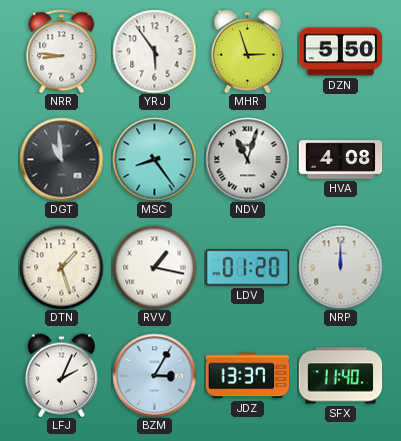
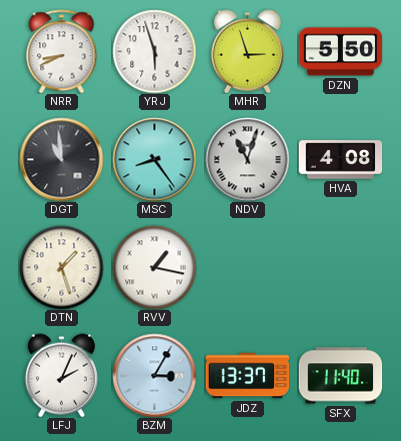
NRR: 8:46 -> 8:41 (62, 51)
YRJ: 5:54 -> 5:57 (154, 51)
LDV: 01:20 -> none (247, 268)
NRP: 12:00 -> none (340, 267)
